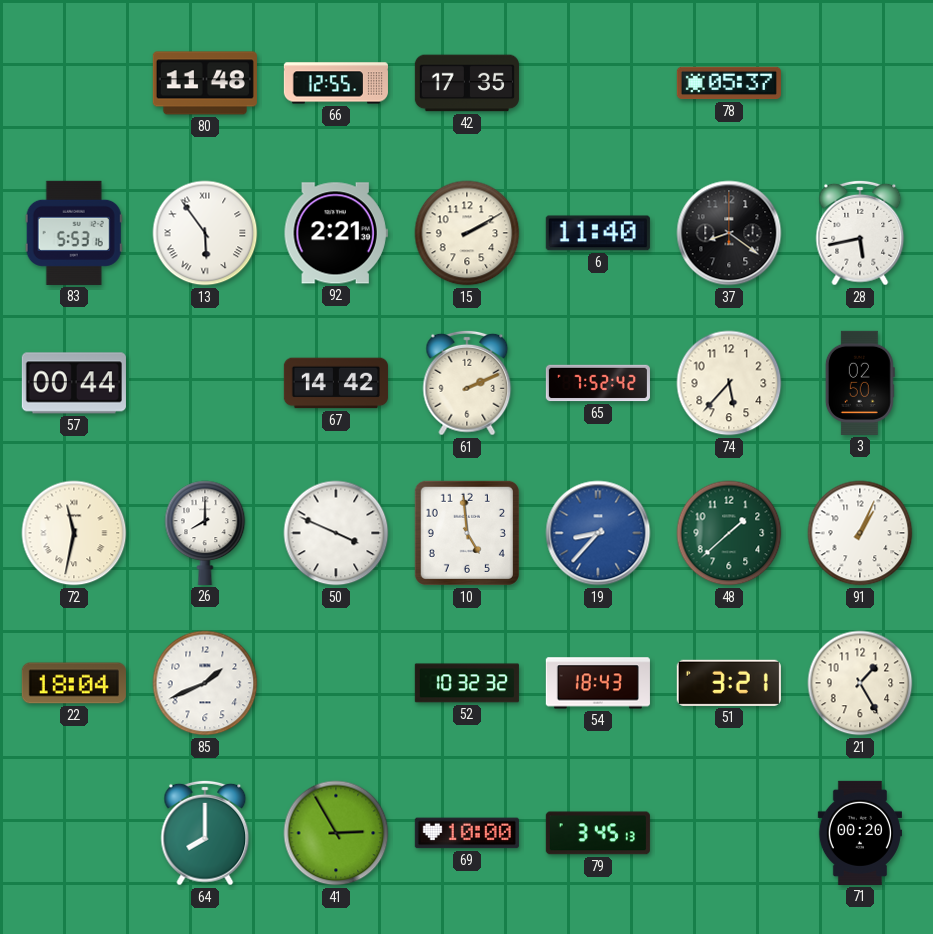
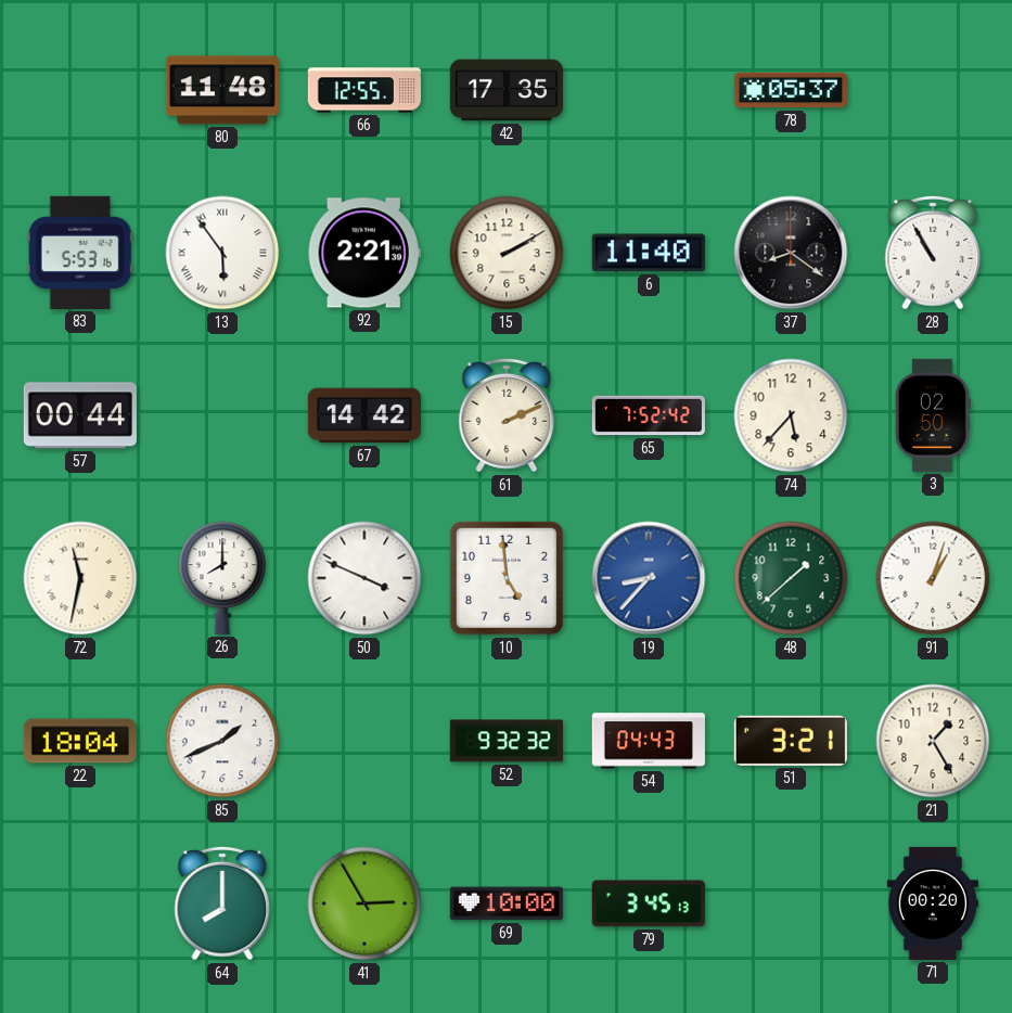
28: 5:43 -> 10:55 (933, 253)
91: 1:04 -> 1:03 (933, 578)
52: 10:32 -> 9:32 (507, 741)
54: 18:43 -> 04:43 (649, 741)
